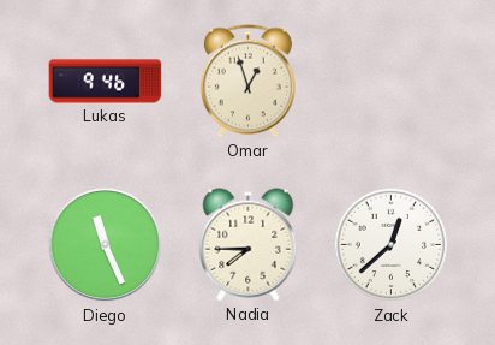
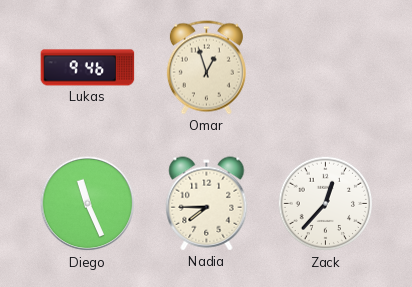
Zack: 12:38 -> 12:37 (326, 204)
